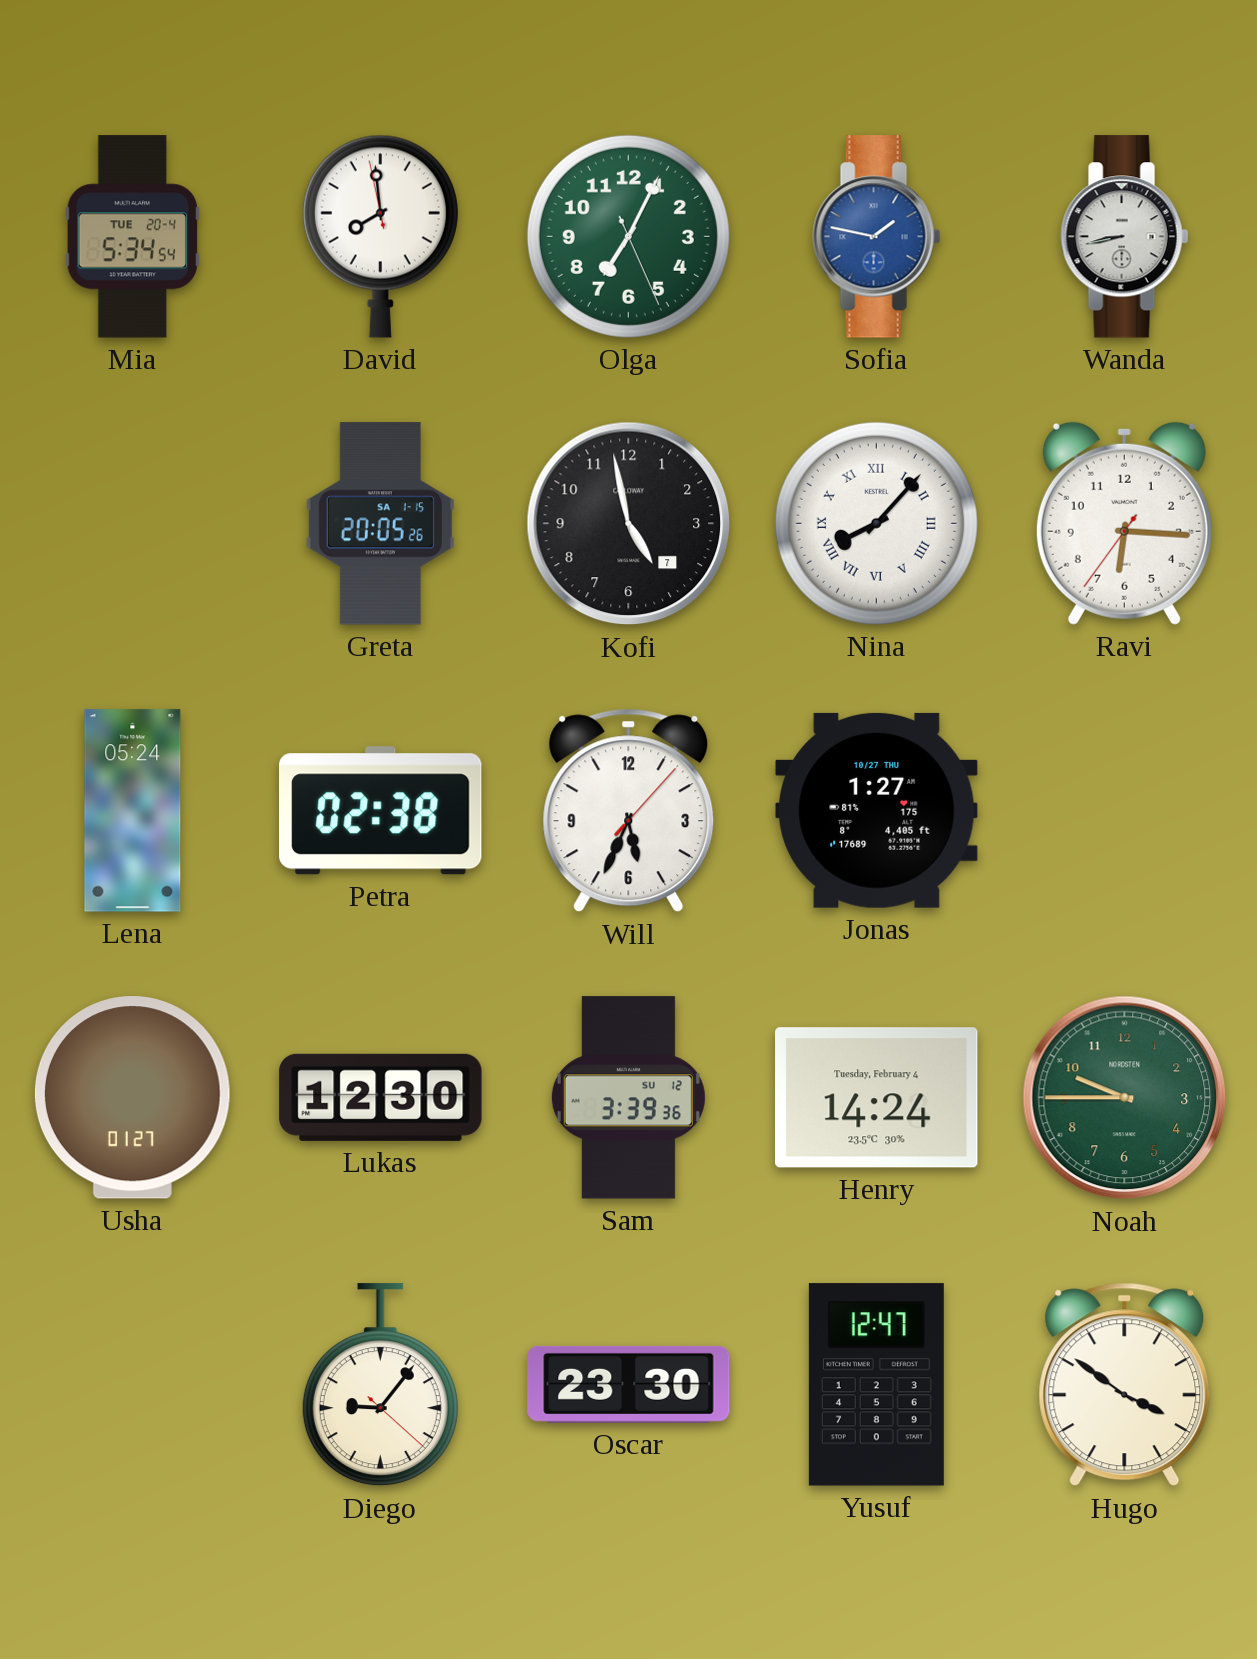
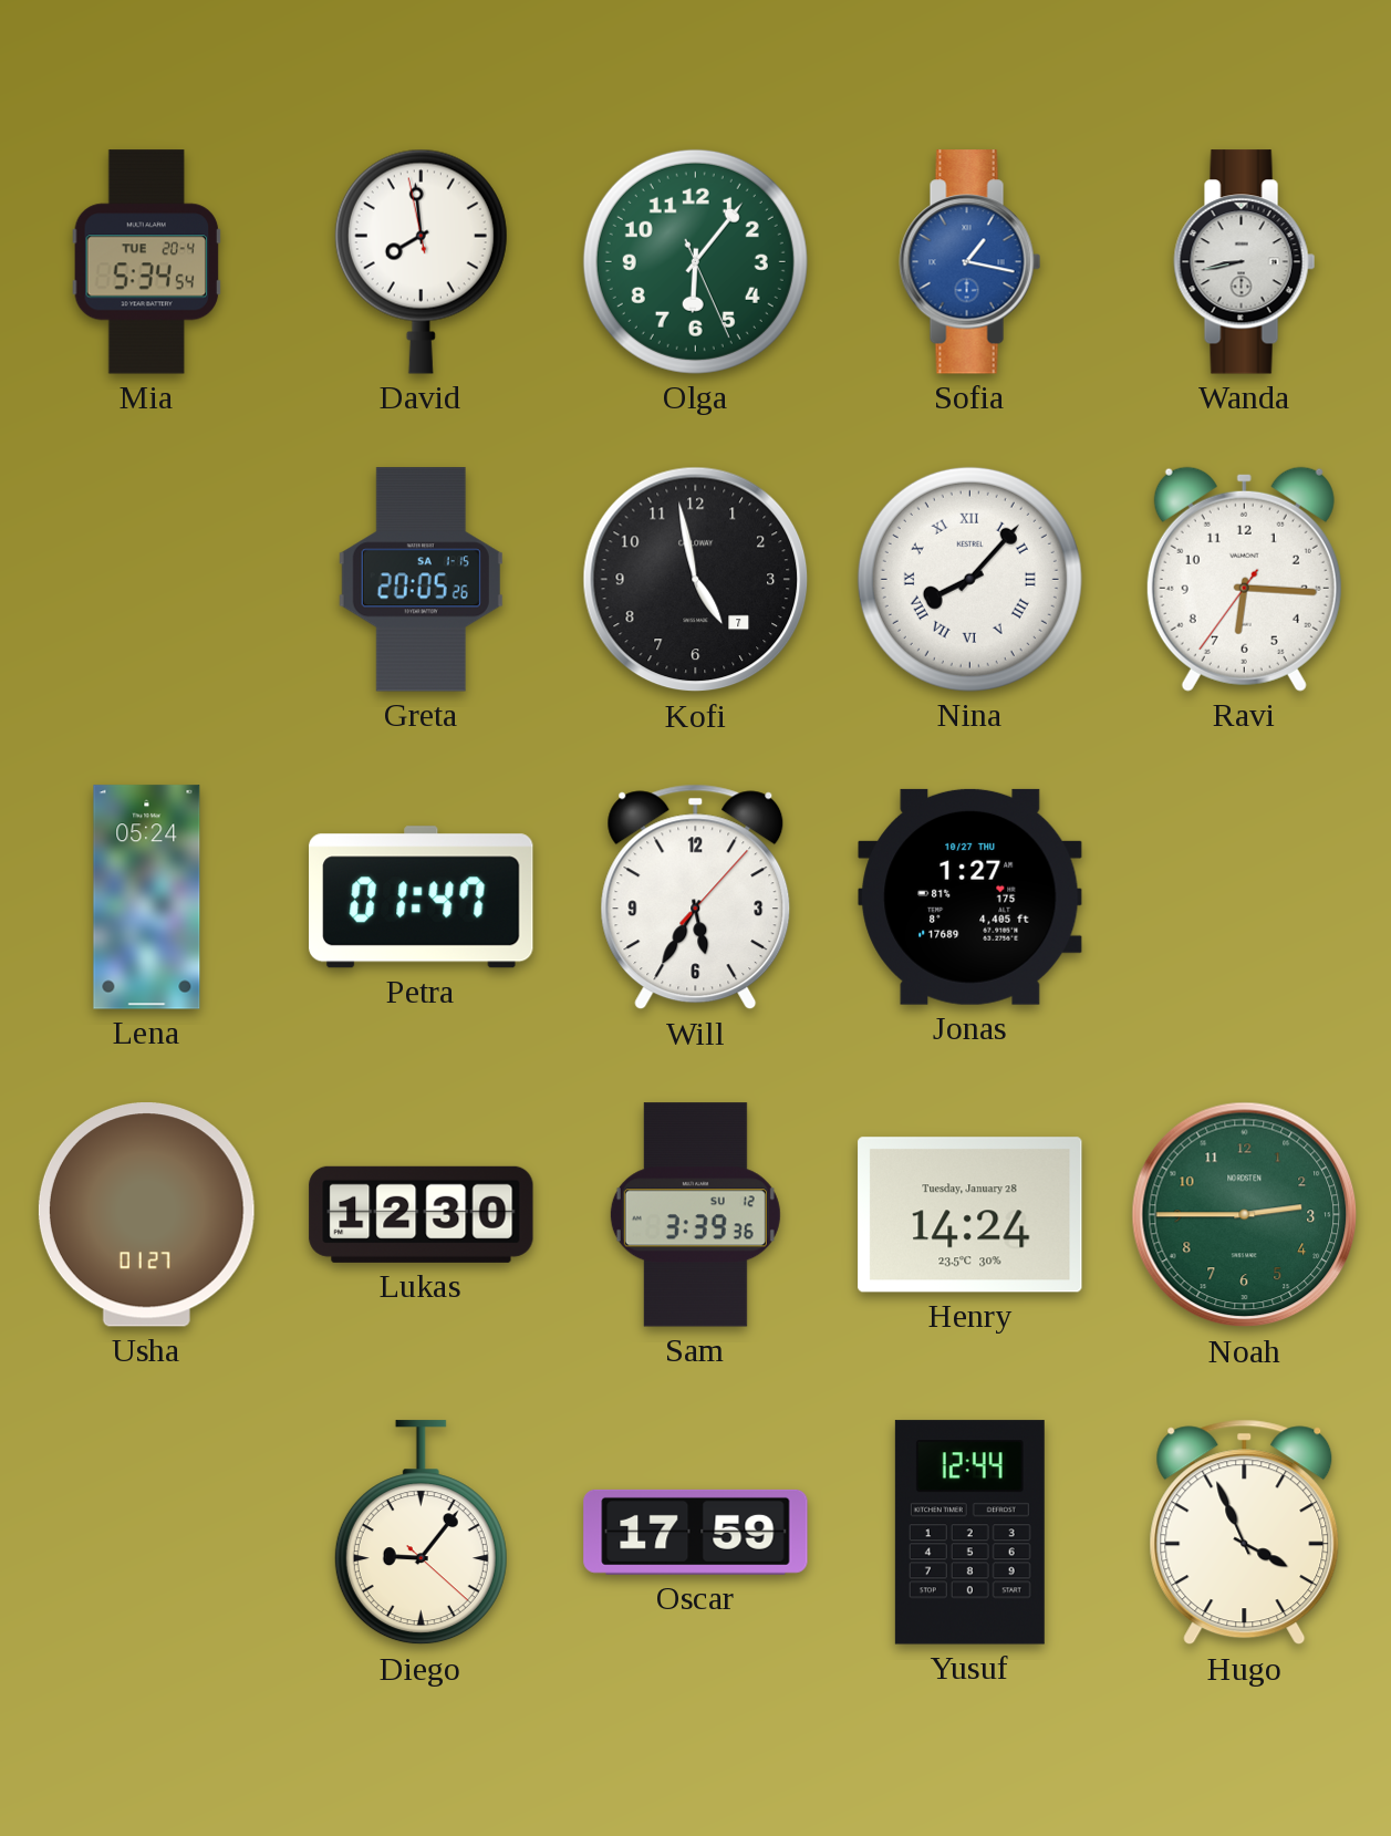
Olga: 7:04 -> 6:06 (695, 261)
Sofia: 1:47 -> 1:17 (970, 262)
Petra: 02:38 -> 01:47 (422, 898)
Will: 5:34 -> 5:35 (696, 898)
Henry date: Tuesday, February 4 -> Tuesday, January 28 (970, 1215)
Noah: 9:45 -> 2:45 (1245, 1215)
Oscar: 23:30 -> 17:59 (696, 1532)
Yusuf: 12:47 -> 12:44 (969, 1533)
Hugo: 3:51 -> 3:56 (1245, 1533)
